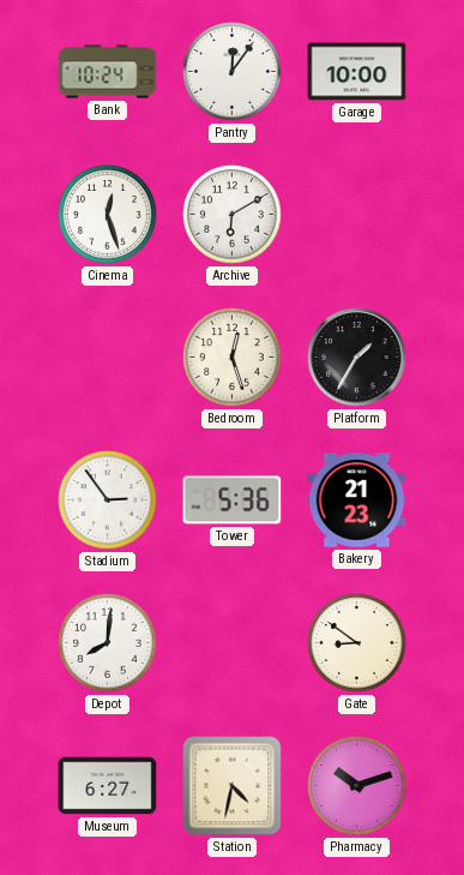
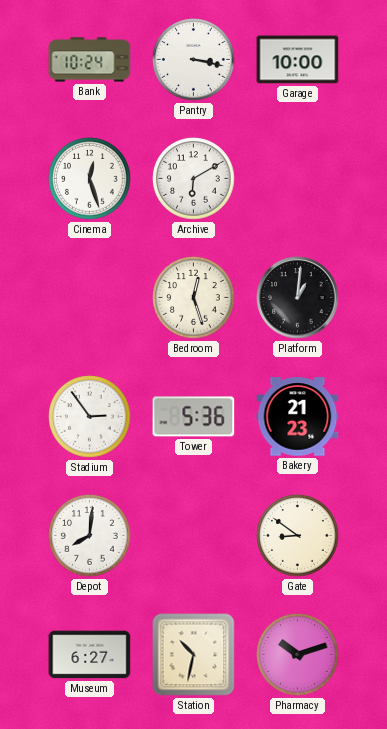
Pantry: 12:06 -> 3:17 (194, 60)
Platform: 1:35 -> 1:01 (298, 298)
Station: 4:32 -> 10:32 (194, 655)
